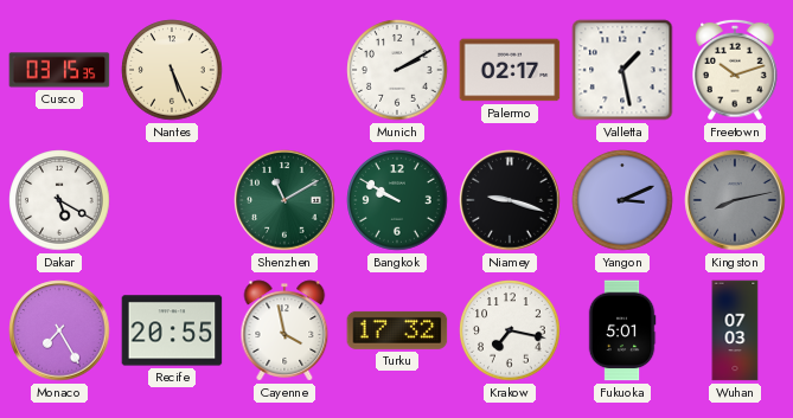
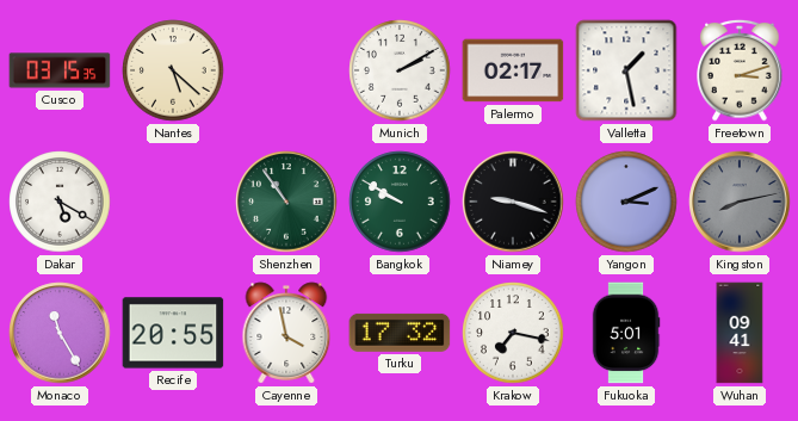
Nantes: 5:26 -> 5:22 (173, 70)
Freetown: 10:12 -> 3:12 (740, 70)
Shenzhen: 11:10 -> 10:54 (286, 202)
Monaco: 7:25 -> 11:25 (60, 333)
Wuhan: 07:03 -> 09:41 (740, 333)
